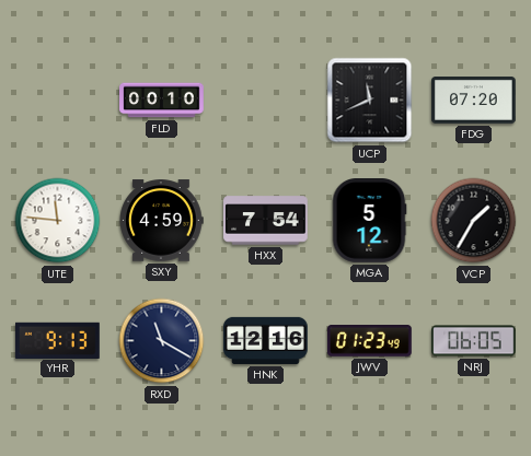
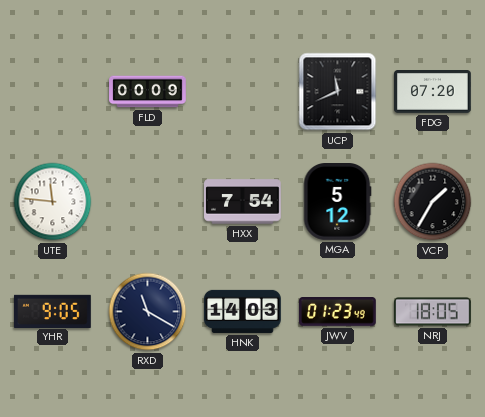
FLD: 00:10 -> 00:09 (148, 92)
SXY: 4:59 -> none (161, 221)
YHR: 9:13 -> 9:05 (53, 311)
HNK: 12:16 -> 14:03 (243, 311)
NRJ: 06:05 -> 18:05 (433, 312)
